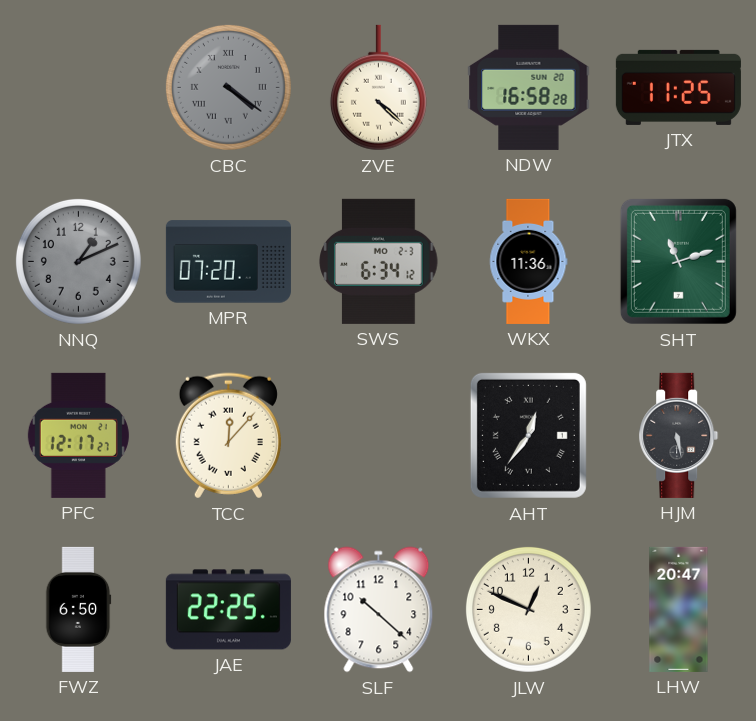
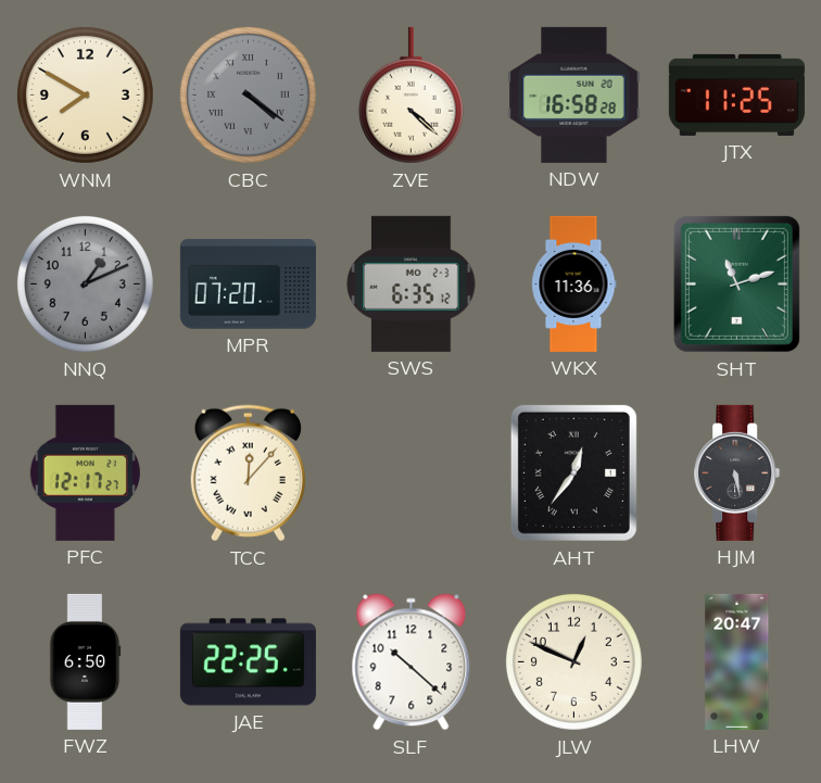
WNM: none -> 7:50 (85, 94)
SWS: 6:34 -> 6:35 (412, 283)
